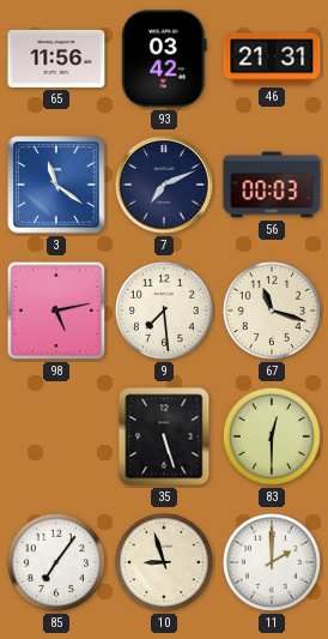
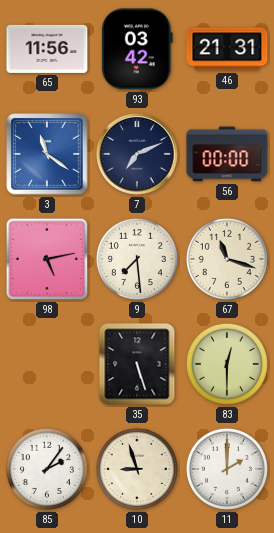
56: 00:03 -> 00:00 (227, 154)
85: 7:06 -> 2:06 (47, 469)
